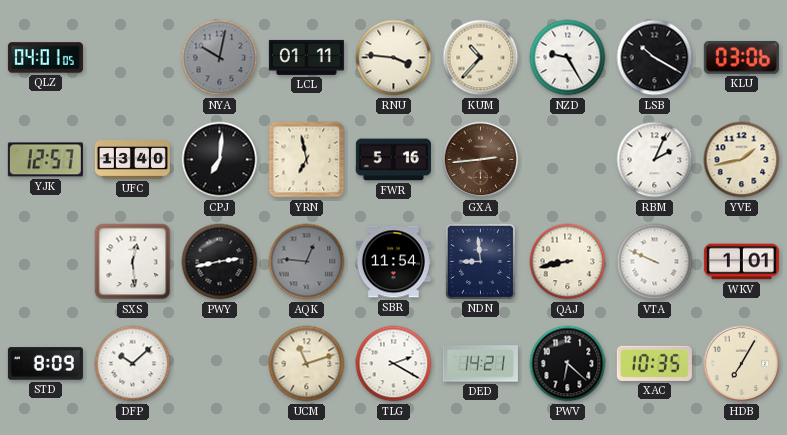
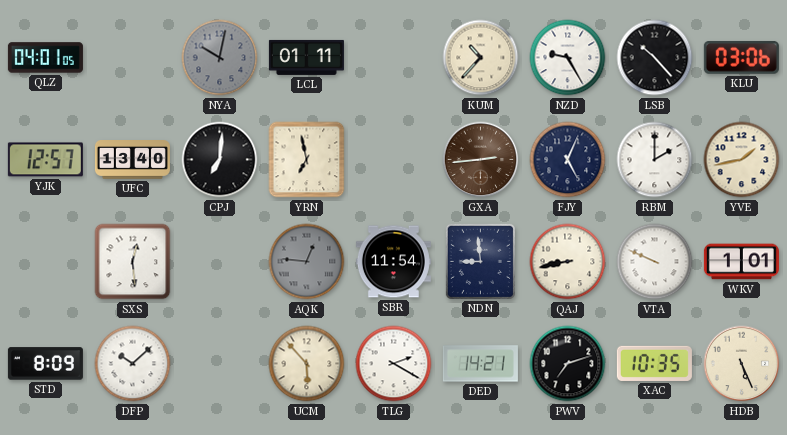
RNU: 3:46 -> none (394, 58)
LSB: 10:20 -> 10:23 (655, 58)
FWR: 5:16 -> none (393, 160)
FJY: none -> 5:04 (568, 160)
RBM: 2:04 -> 2:00 (655, 160)
PWY: 2:43 -> none (220, 262)
UCM: 11:12 -> 5:53 (307, 364)
PWV: 6:22 -> 7:12 (568, 364)
HDB: 7:05 -> 5:26 (742, 364)
